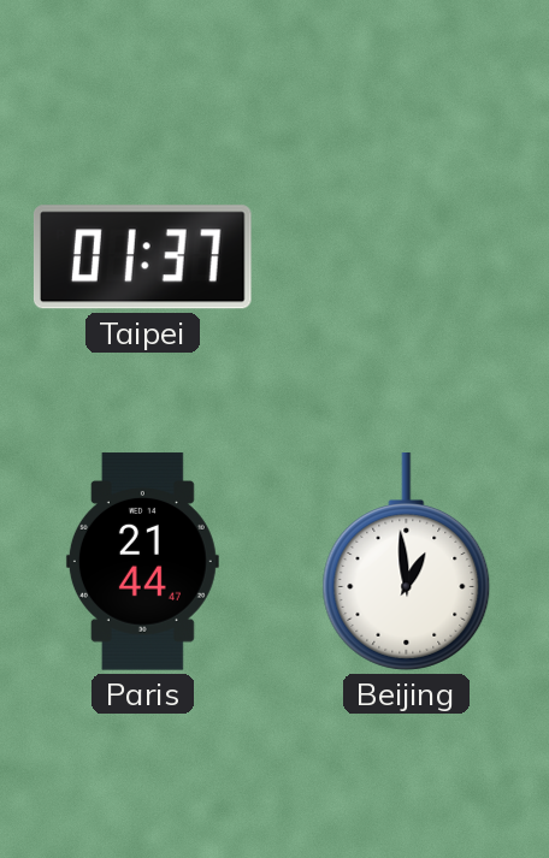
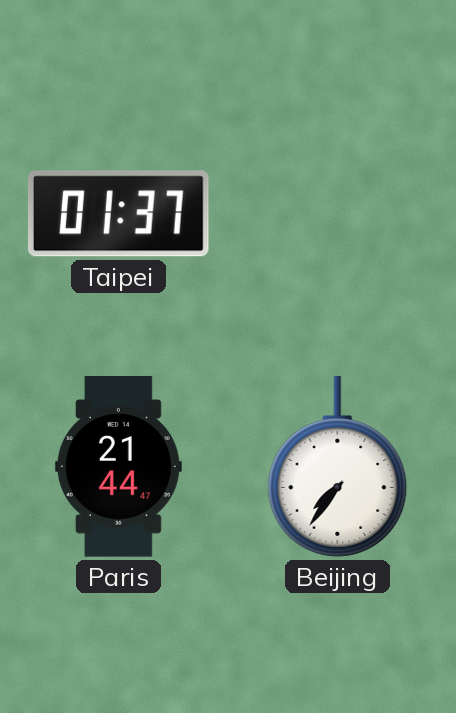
Beijing: 12:59 -> 7:36 (338, 467)
